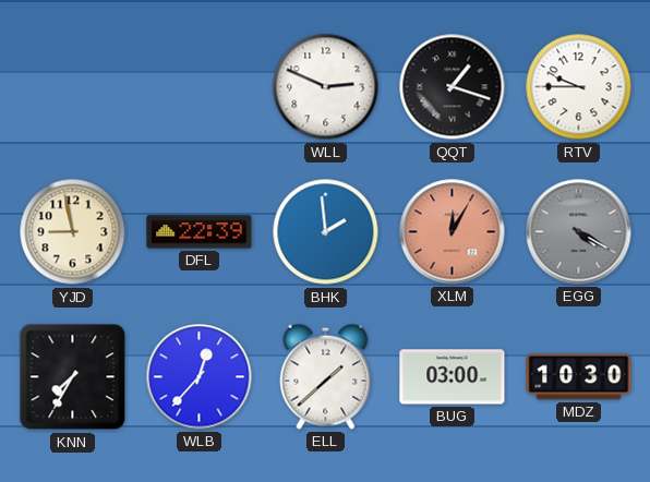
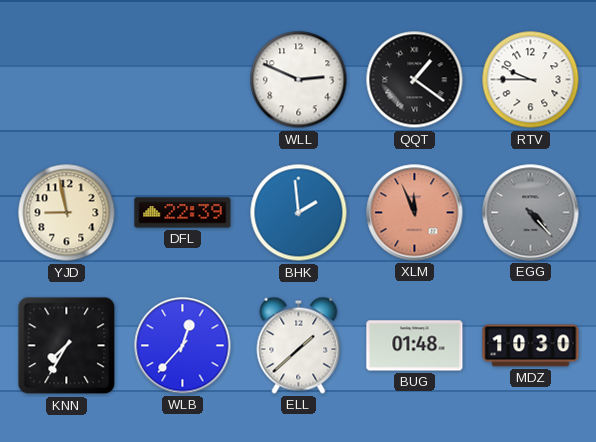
QQT: 1:18 -> 1:21 (415, 80)
XLM: 12:05 -> 11:56 (415, 213)
EGG: 4:20 -> 4:23 (531, 213)
BUG: 03:00 -> 01:48 (415, 346)
